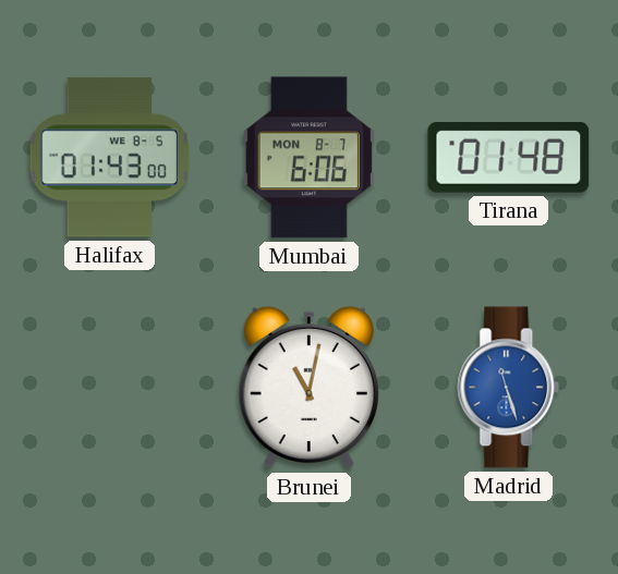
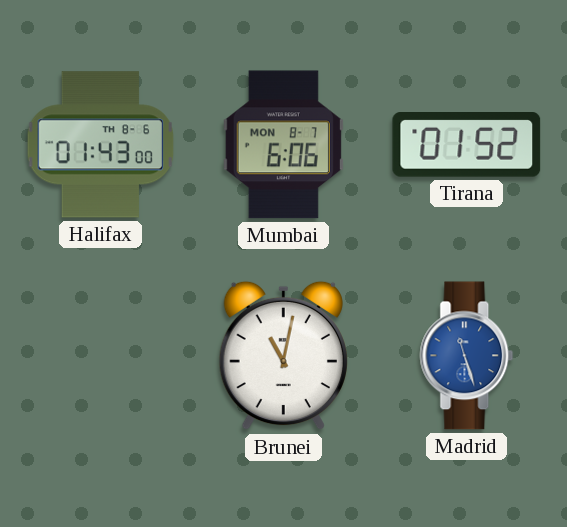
Halifax date: WE 8-5 -> TH 8-6 (100, 145)
Tirana: 01:48 -> 01:52 (467, 145)
